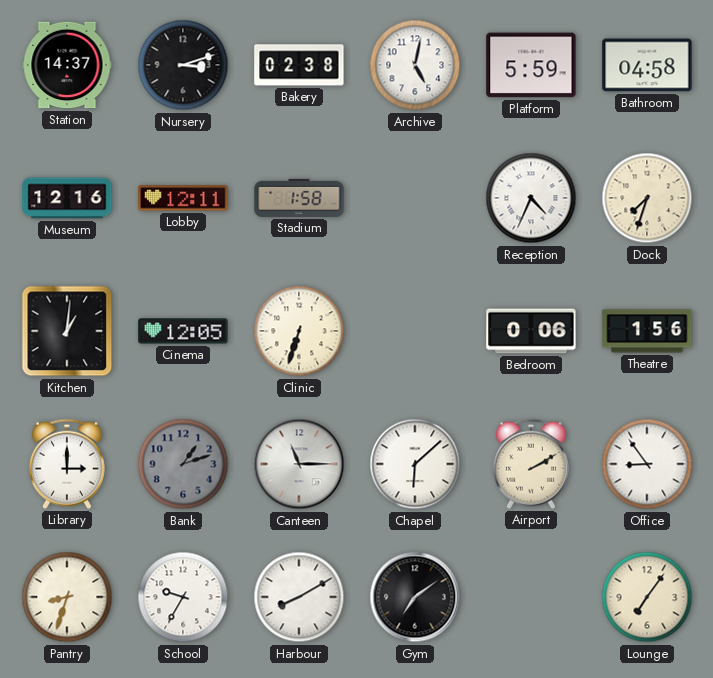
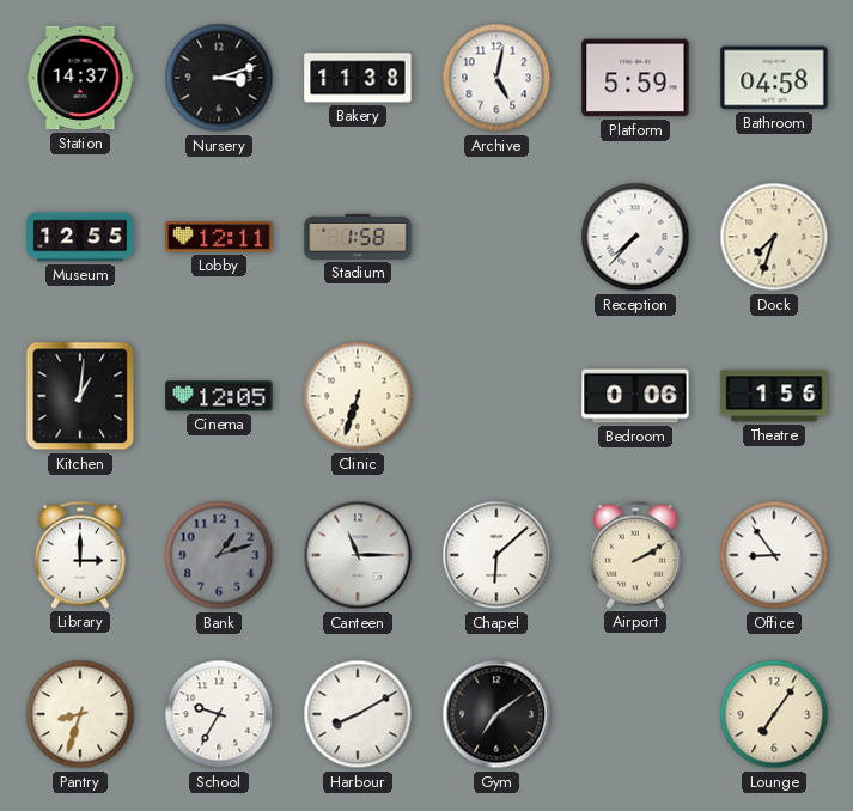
Bakery: 02:38 -> 11:38 (358, 78)
Museum: 12:16 -> 12:55 (80, 237)
Reception: 4:34 -> 7:37 (635, 237)
